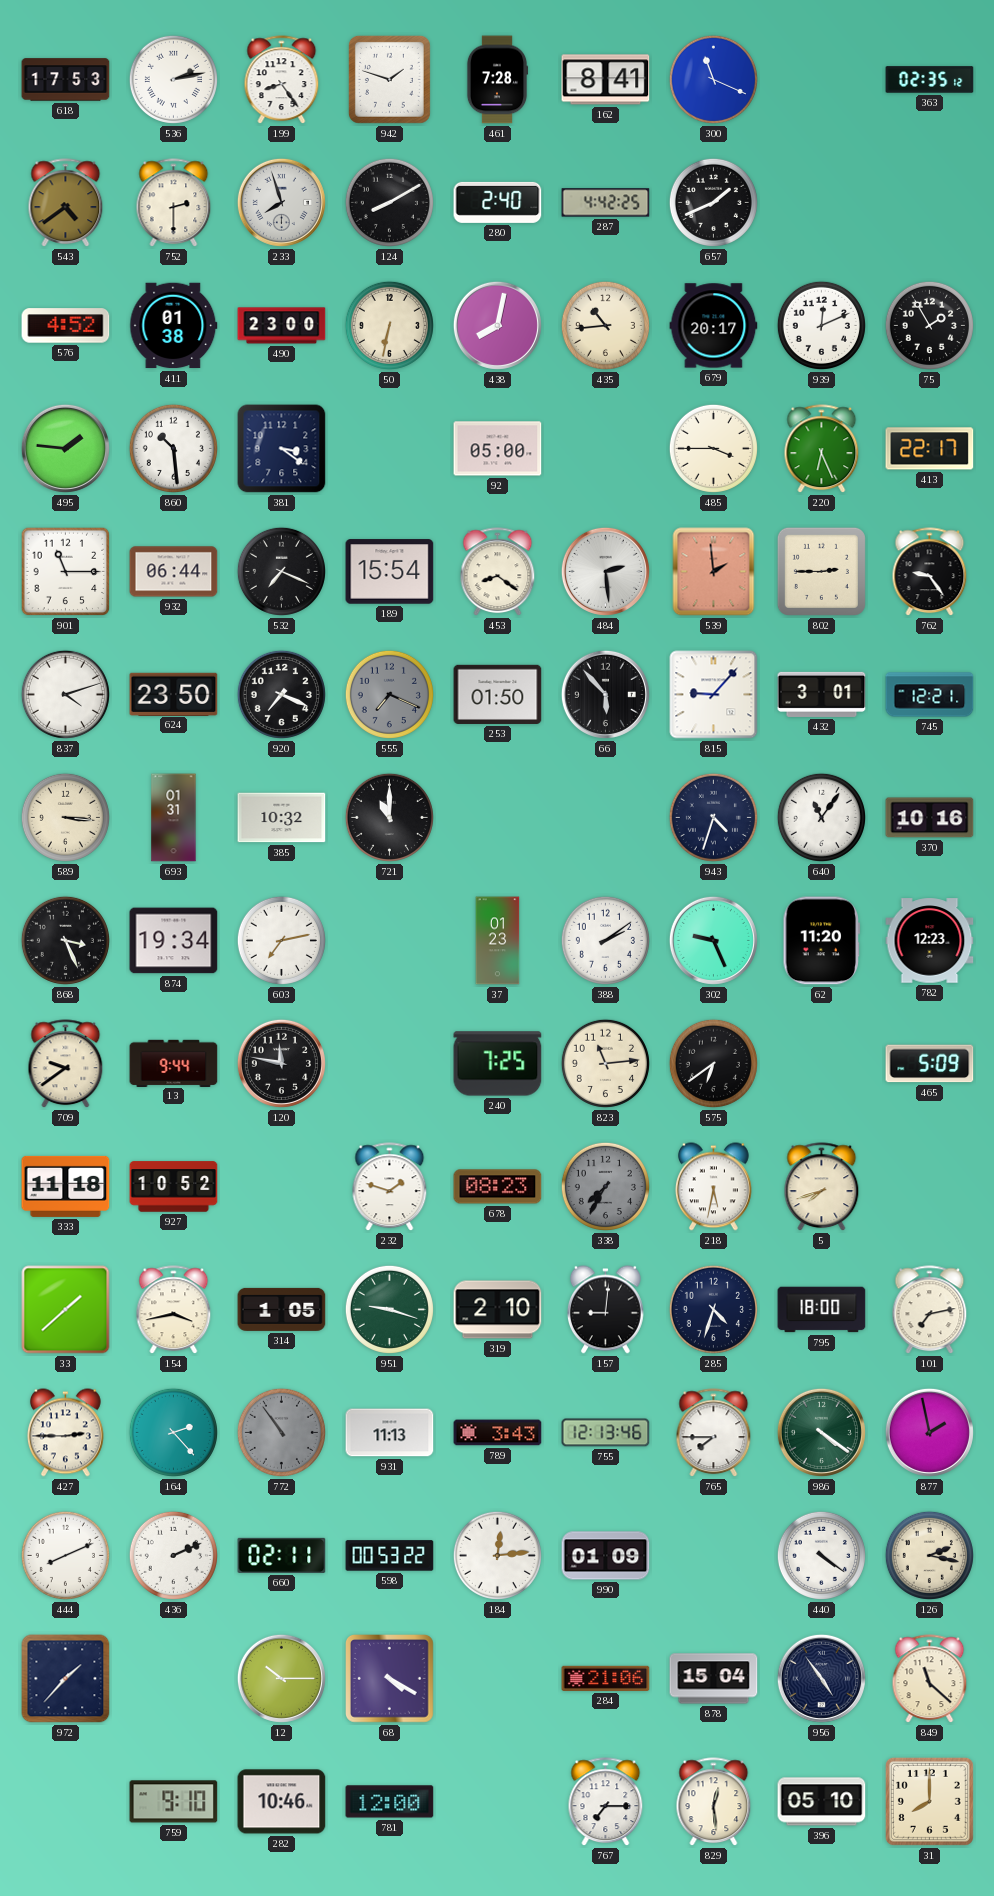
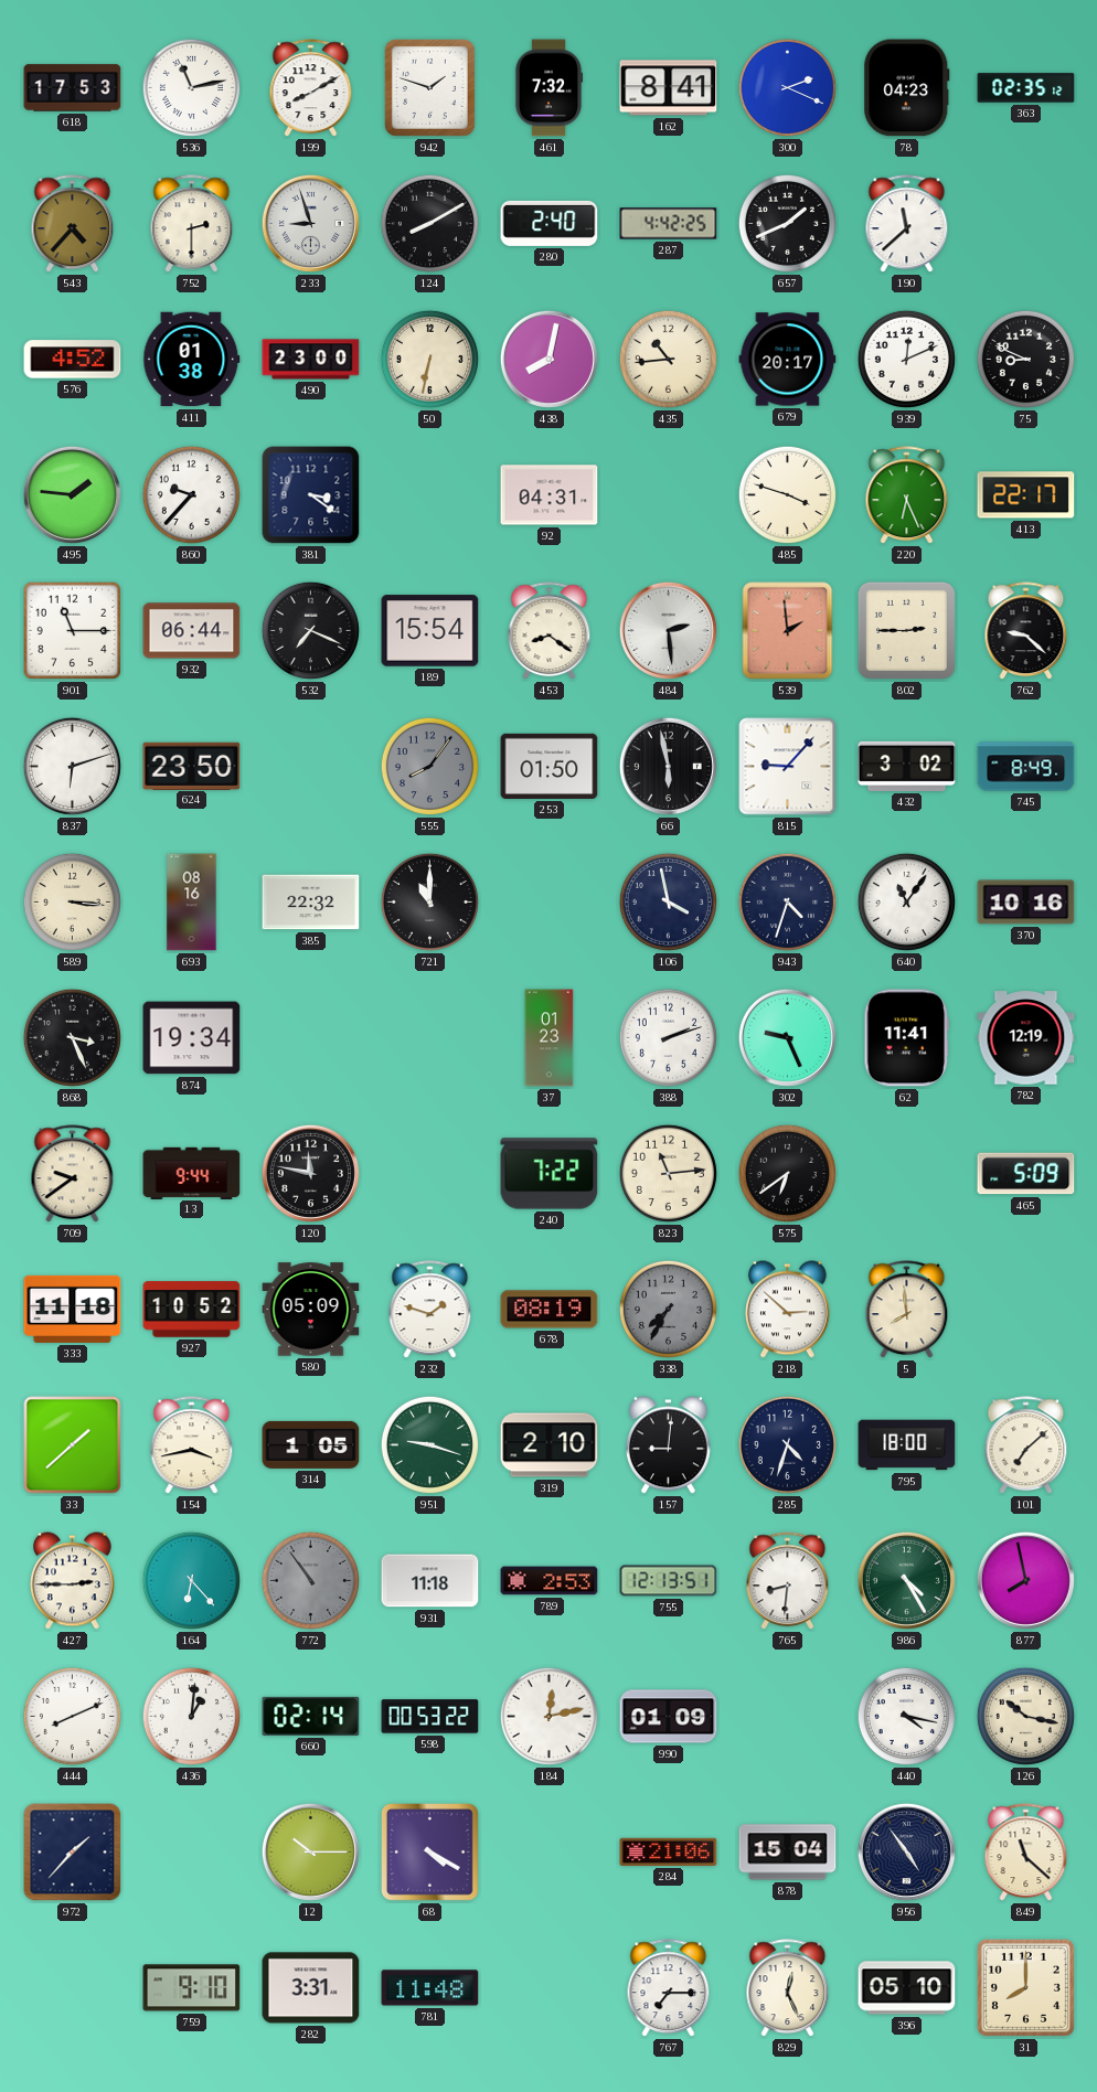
536: 2:13 -> 11:13 (191, 87)
199: 8:24 -> 8:10 (311, 88)
461: 7:28 -> 7:32 (548, 88)
300: 11:19 -> 2:19 (787, 87)
78: none -> 04:23 (907, 88)
543: 4:39 -> 4:37 (73, 224)
233: 7:57 -> 8:57 (310, 223)
190: none -> 11:38 (907, 224)
75: 1:55 -> 8:49 (1025, 359)
860: 10:29 -> 9:37 (191, 494)
92: 05:00 -> 04:31 (550, 495)
485: 3:45 -> 3:48 (787, 494)
762: 9:24 -> 9:22 (1026, 631)
837: 4:12 -> 6:12 (72, 766)
920: 7:19 -> none (281, 694)
555: 7:19 -> 8:06 (429, 766)
66: 5:53 -> 5:58 (668, 766)
432: 3:01 -> 3:02 (907, 766)
745: 12:21 -> 8:49 (1026, 767)
693: 01:31 -> 08:16 (192, 903)
385: 10:32 -> 22:32 (311, 903)
106: none -> 3:58 (668, 901)
603: 7:13 -> none (281, 940)
388: 2:09 -> 2:12 (668, 1037)
62: 11:20 -> 11:41 (907, 1038)
782: 12:23 -> 12:19 (1026, 1038)
240: 7:25 -> 7:22 (550, 1174)
580: none -> 05:09 (311, 1310)
678: 08:23 -> 08:19 (550, 1310)
218: 5:32 -> 2:52 (787, 1310)
5: 7:42 -> 7:59 (907, 1310)
101: 7:13 -> 7:08 (1026, 1445)
164: 2:23 -> 6:23 (191, 1580)
931: 11:13 -> 11:18 (430, 1581)
789: 3:43 -> 2:53 (550, 1581)
755: 12:13:46 -> 12:13:51 (669, 1581)
765: 7:45 -> 8:31 (788, 1581)
986: 4:21 -> 4:25 (906, 1580)
877: 1:58 -> 7:58 (1025, 1580)
436: 2:11 -> 1:01 (191, 1716)
660: 02:11 -> 02:14 (311, 1716)
184: 12:14 -> 12:13 (548, 1716)
440: 4:21 -> 4:17 (906, 1716)
126: 2:17 -> 10:17 (1025, 1716)
282: 10:46 -> 3:31 (311, 1988)
781: 12:00 -> 11:48 (430, 1988)
829: 12:29 -> 12:26 (788, 1988)
